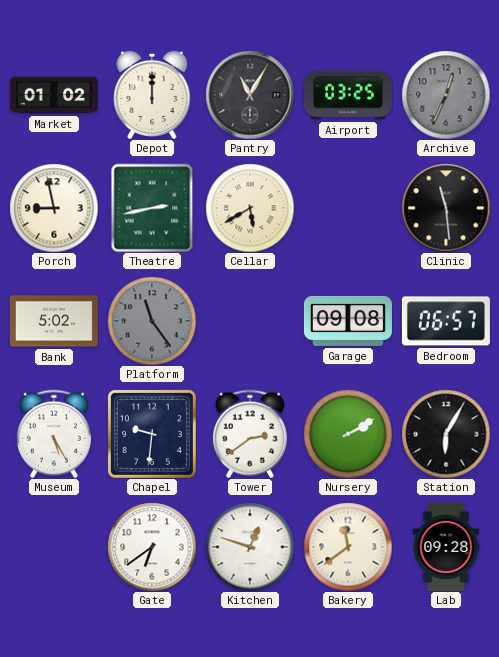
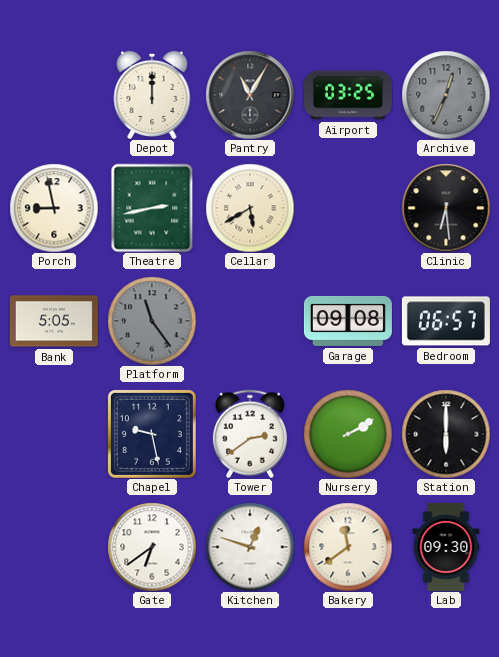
Market: 01:02 -> none (54, 95)
Clinic: 11:29 -> 6:29 (446, 208)
Bank: 5:02 -> 5:05 (54, 321)
Museum: 5:25 -> none (54, 434)
Chapel: 9:31 -> 9:28 (152, 434)
Station: 6:05 -> 6:00 (446, 434)
Lab: 09:28 -> 09:30 (446, 547)
